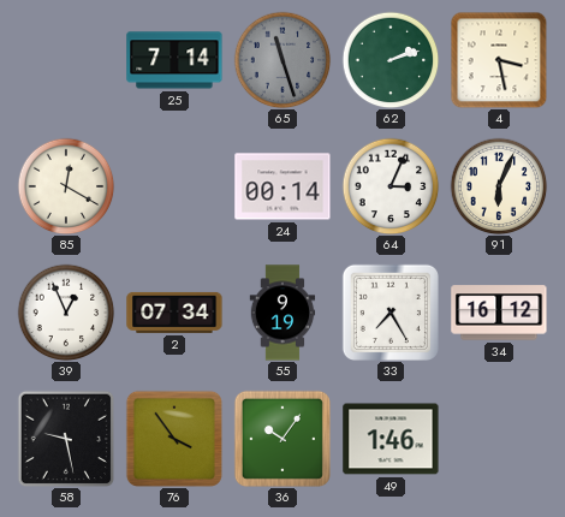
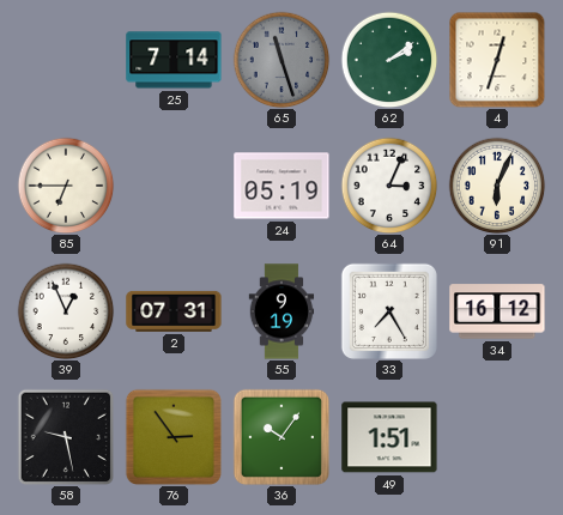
62: 2:12 -> 2:09 (389, 60)
4: 3:28 -> 12:33 (497, 60)
85: 12:20 -> 6:45 (66, 186)
24: 00:14 -> 05:19 (281, 186)
2: 07:34 -> 07:31 (174, 311)
76: 3:54 -> 2:54 (174, 437)
49: 1:46 -> 1:51 (389, 437)
